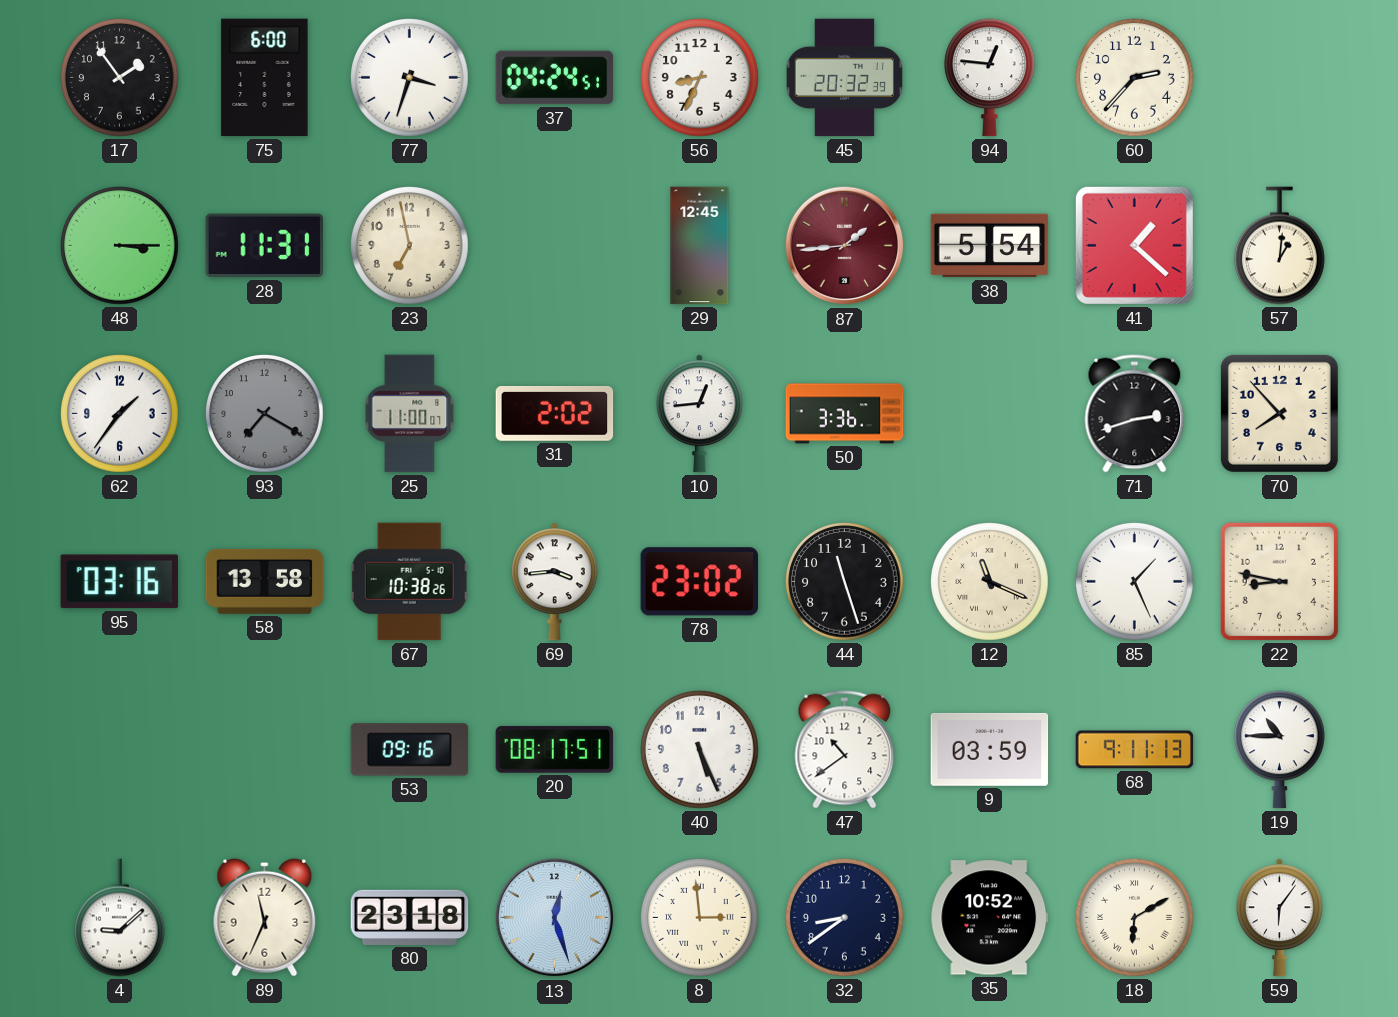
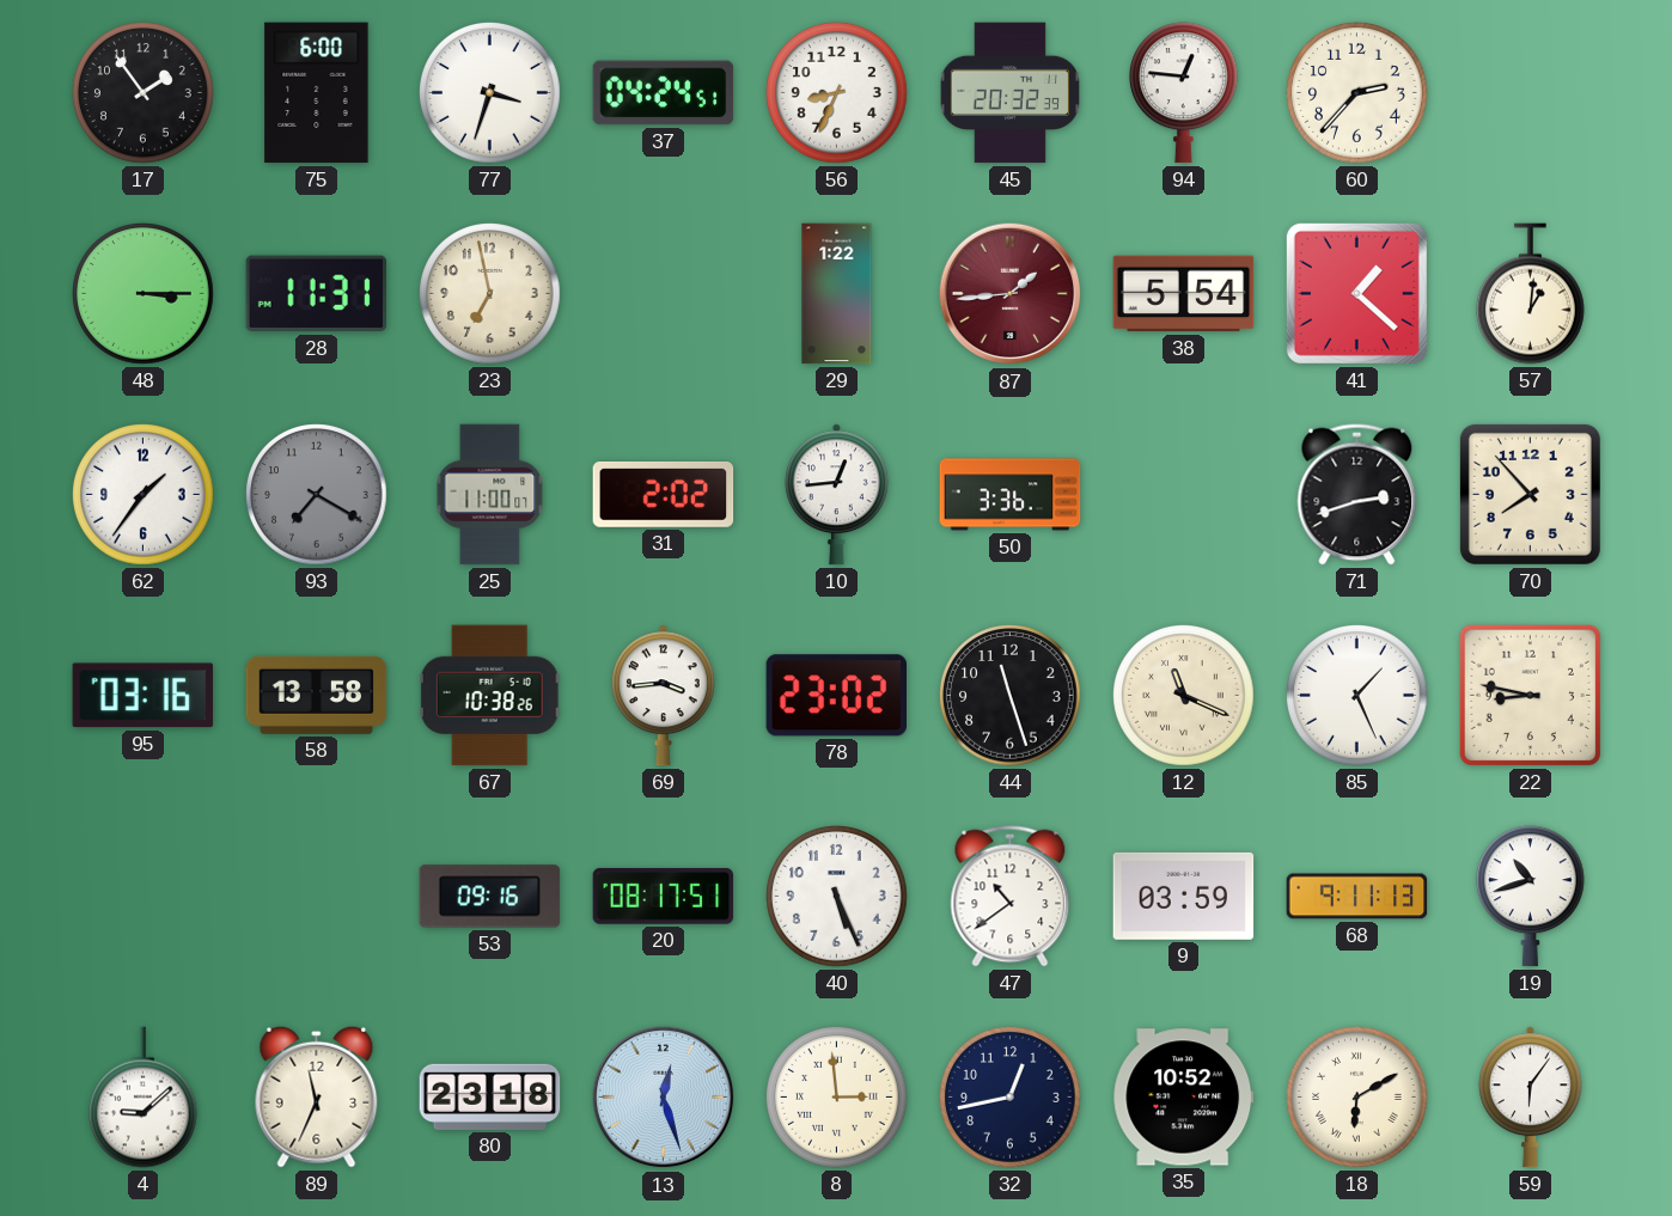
29: 12:45 -> 1:22 (837, 294)
19: 10:45 -> 10:42 (1531, 897)
32: 8:39 -> 12:43 (1011, 1098)
